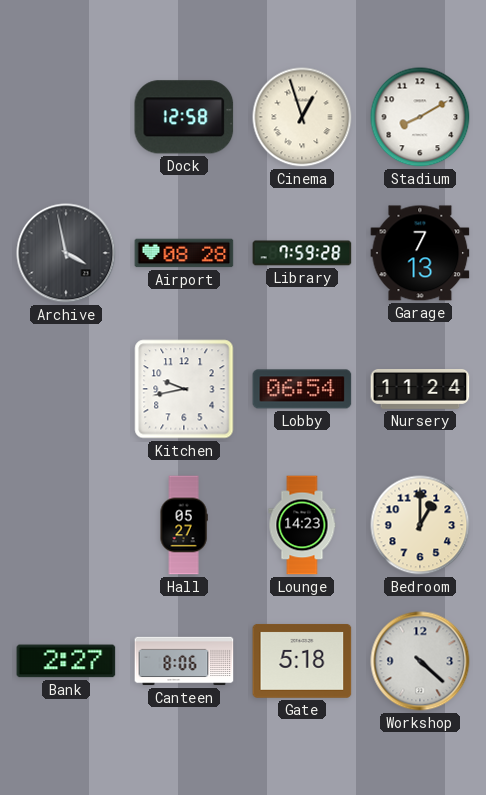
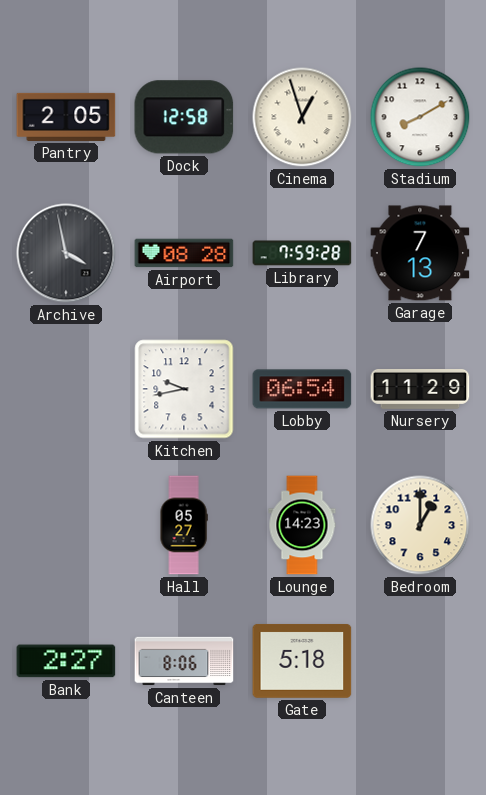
Pantry: none -> 2:05 (66, 117)
Nursery: 11:24 -> 11:29 (420, 390)
Workshop: 4:22 -> none (420, 661)
